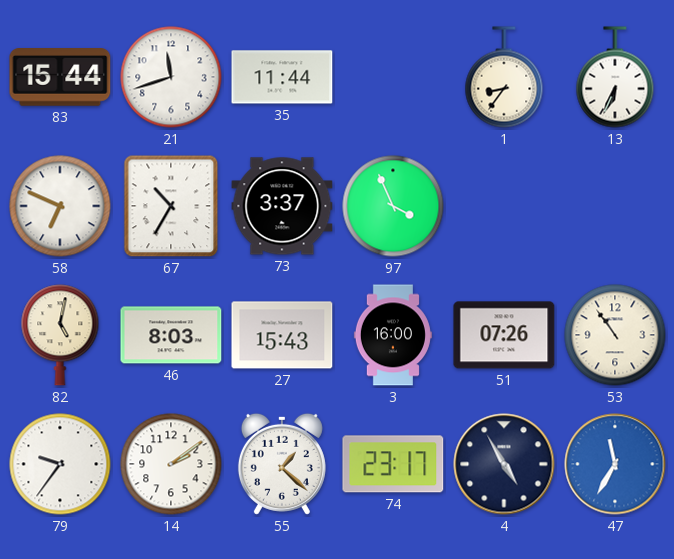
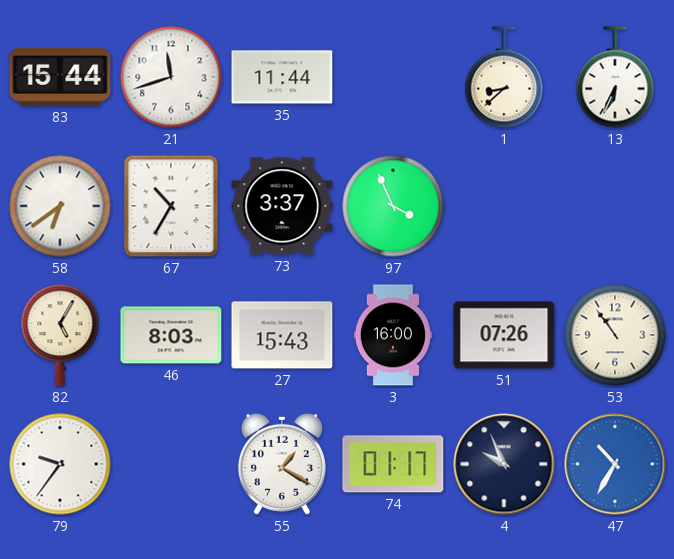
1: 8:36 -> 8:38 (504, 77)
58: 6:49 -> 6:39 (60, 206)
82: 5:02 -> 5:05 (60, 335)
14: 2:09 -> none (171, 464)
55: 1:22 -> 1:20 (282, 464)
74: 23:17 -> 01:17 (393, 464)
4: 4:55 -> 9:56 (504, 464)
47: 11:35 -> 10:35 (615, 464)
